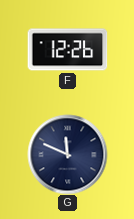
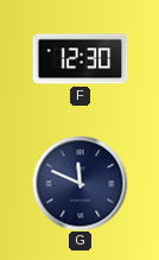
F: 12:26 -> 12:30 (79, 59)
